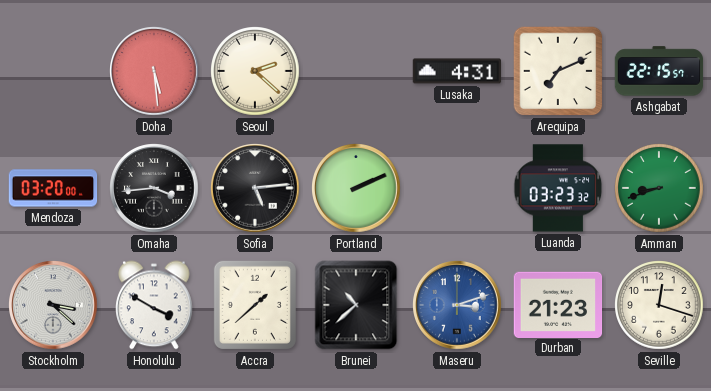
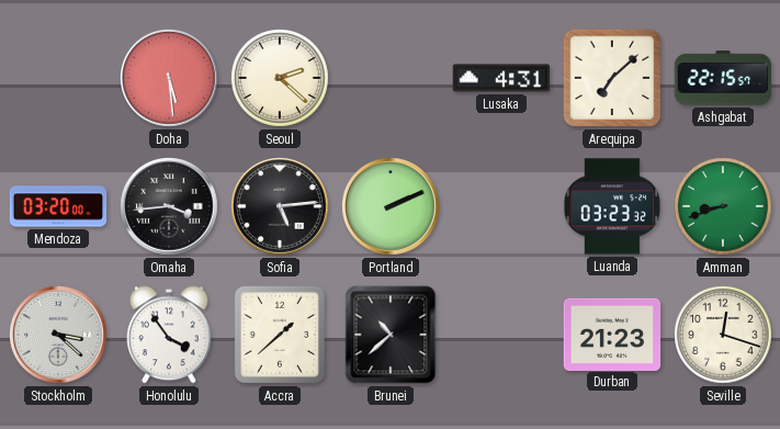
Arequipa: 7:11 -> 7:08 (612, 78)
Honolulu: 3:50 -> 3:54 (169, 335)
Maseru: 3:12 -> none (457, 305)
